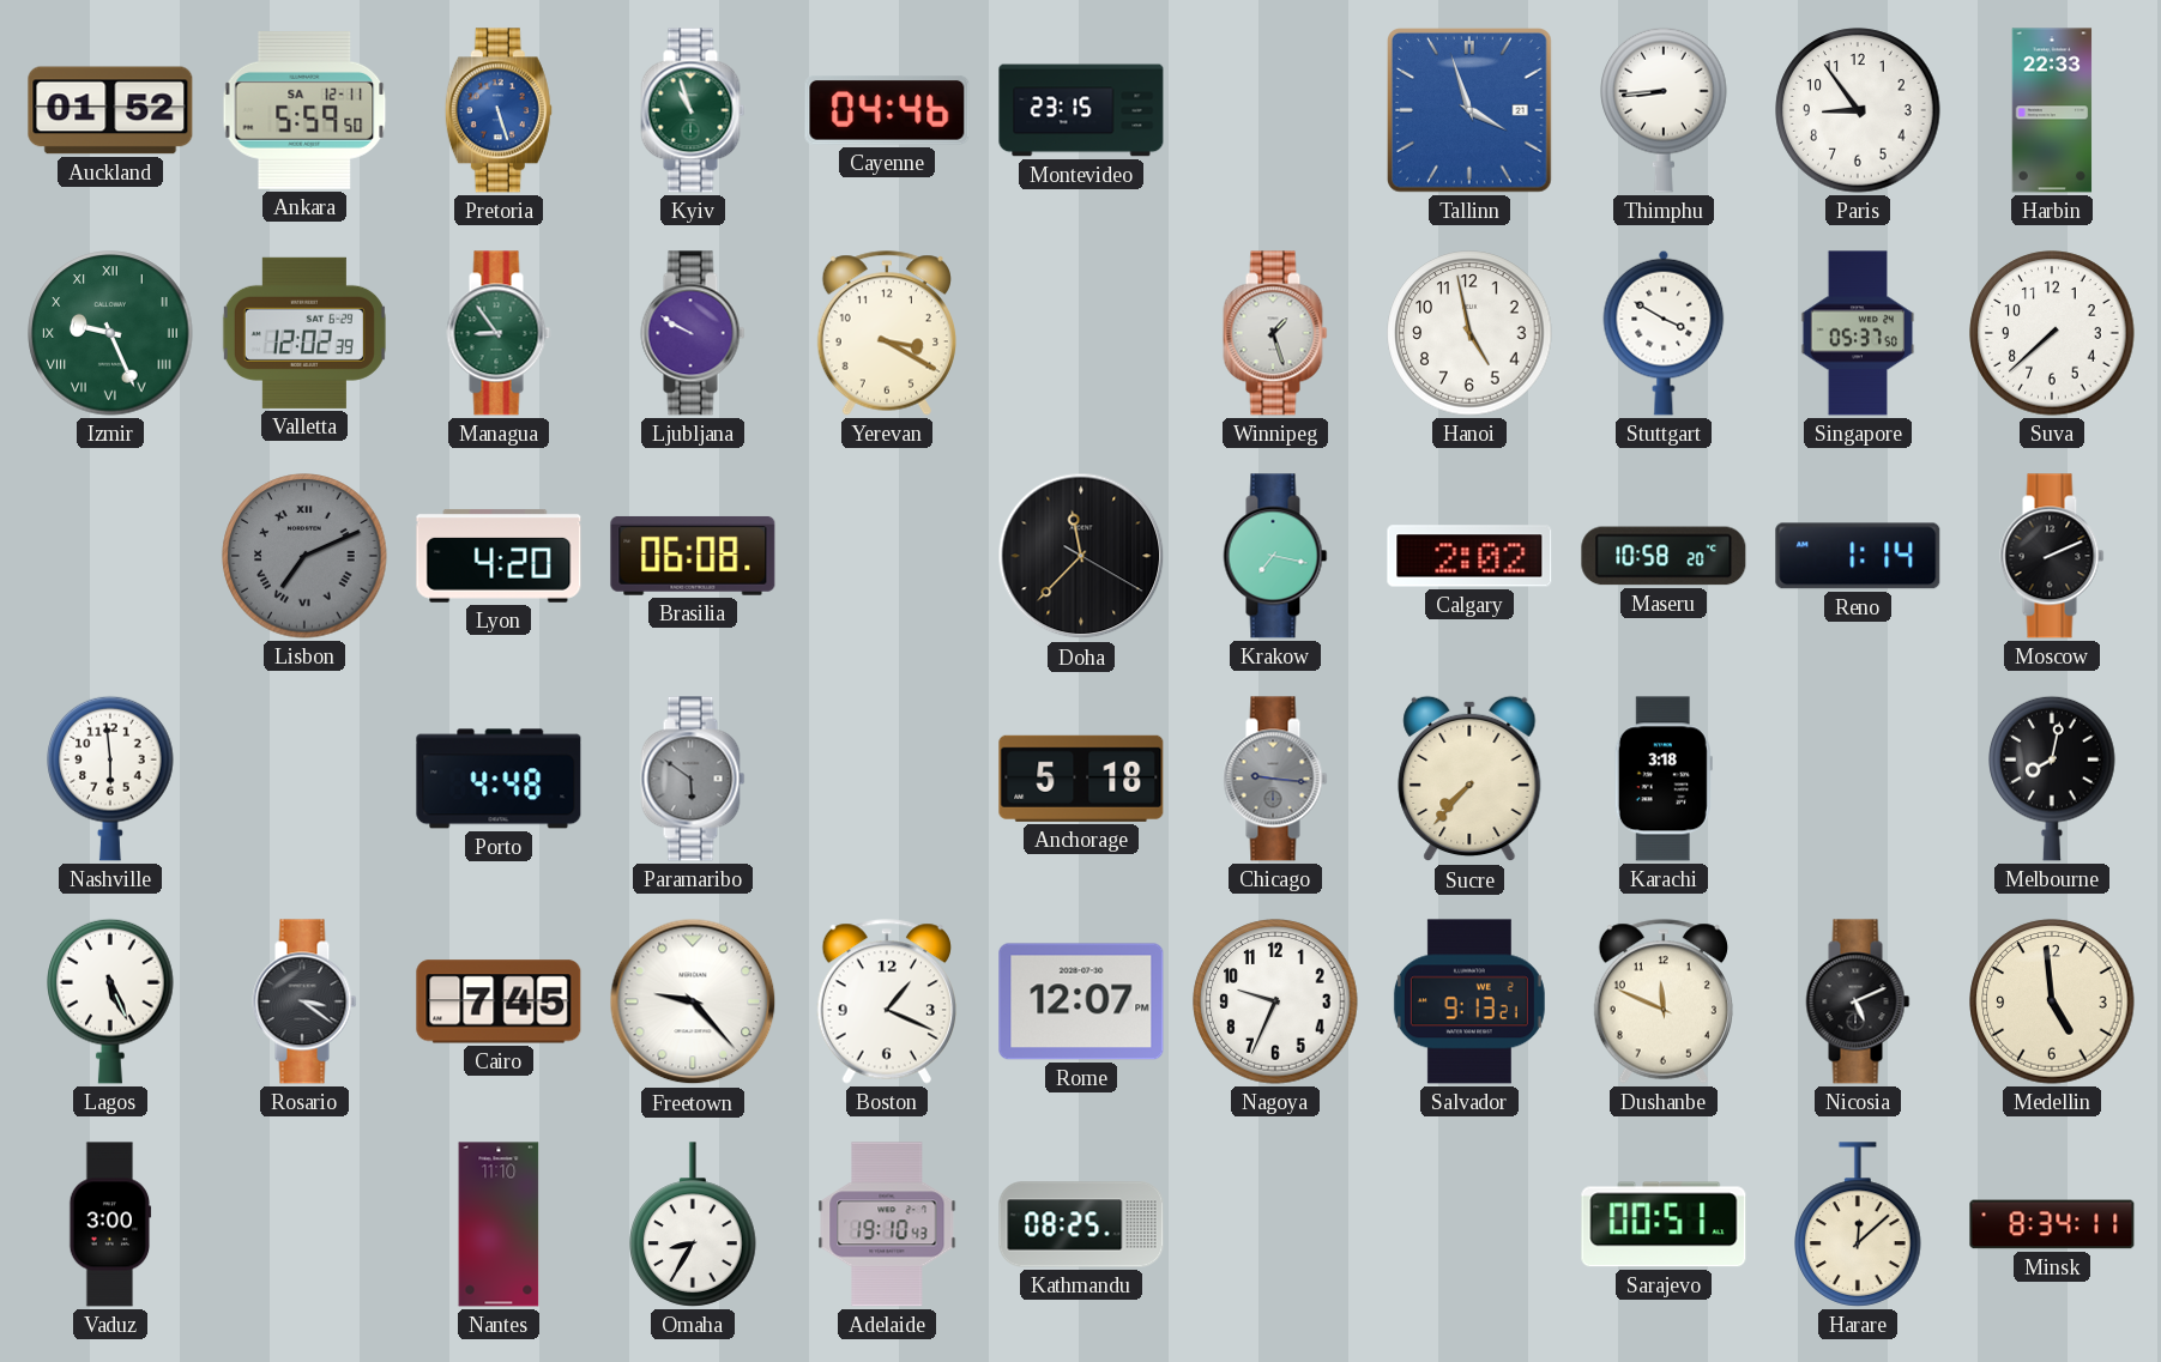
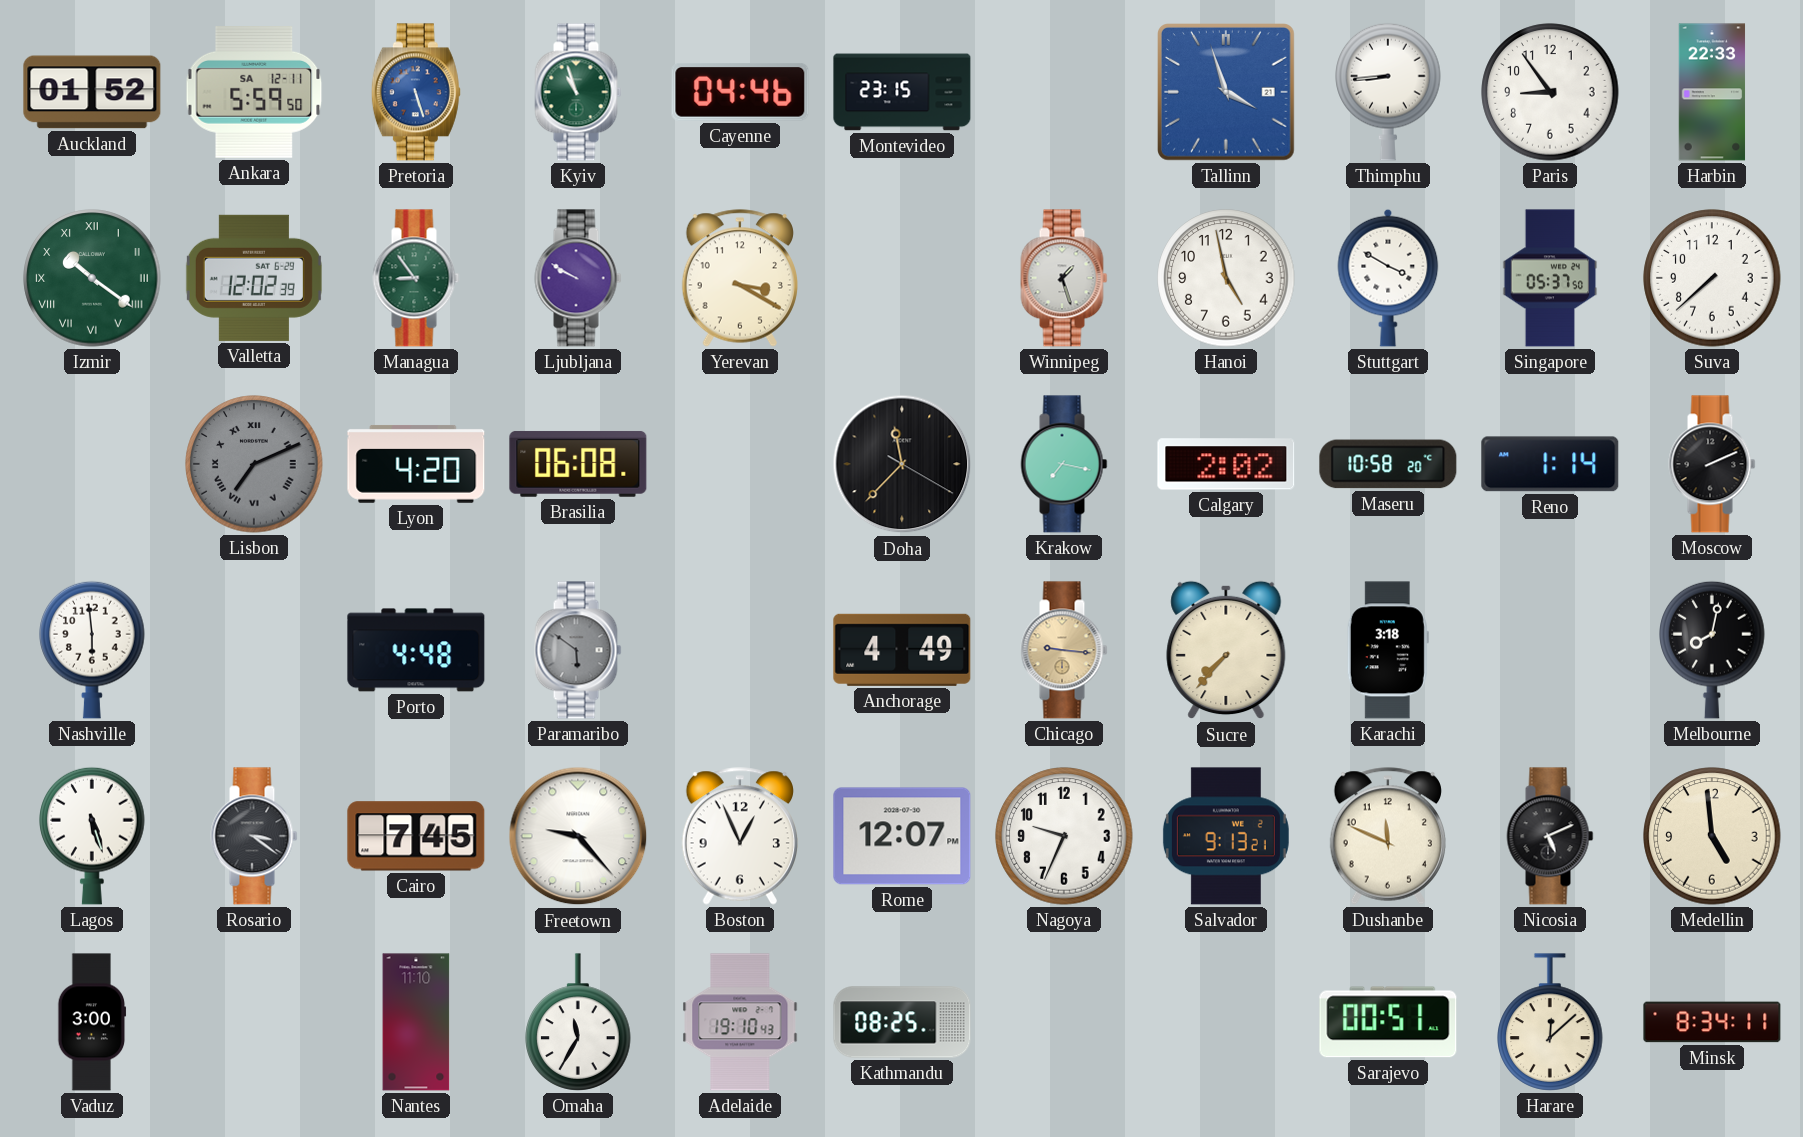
Izmir: 9:26 -> 10:21 (92, 278)
Anchorage: 5:18 -> 4:49 (902, 650)
Chicago dial: grey -> champagne (1064, 650)
Lagos: 5:26 -> 5:27 (92, 836)
Boston: 1:19 -> 12:56 (740, 836)
Omaha: 8:35 -> 11:35 (578, 1022)
